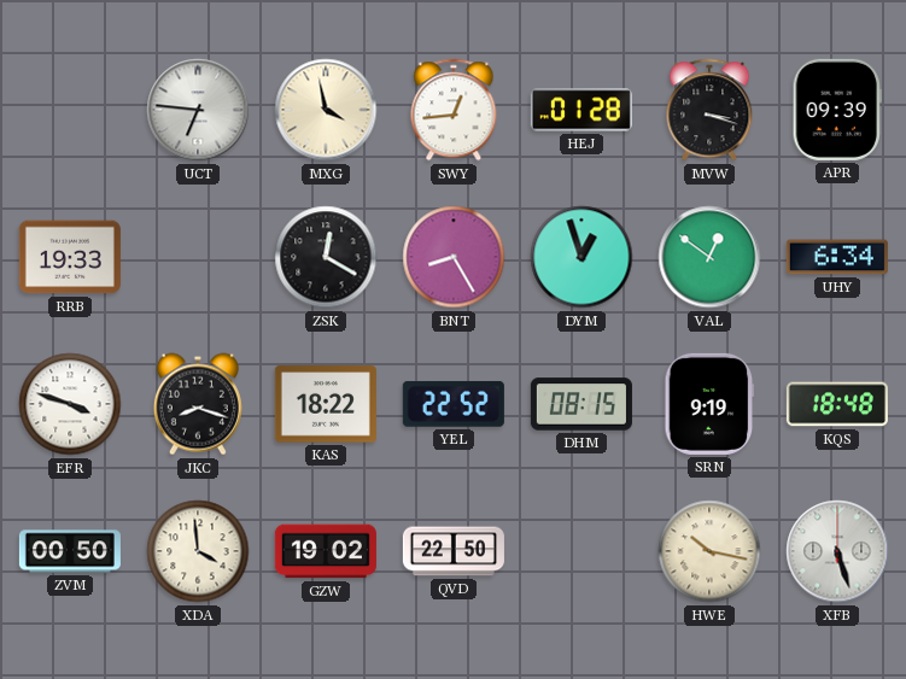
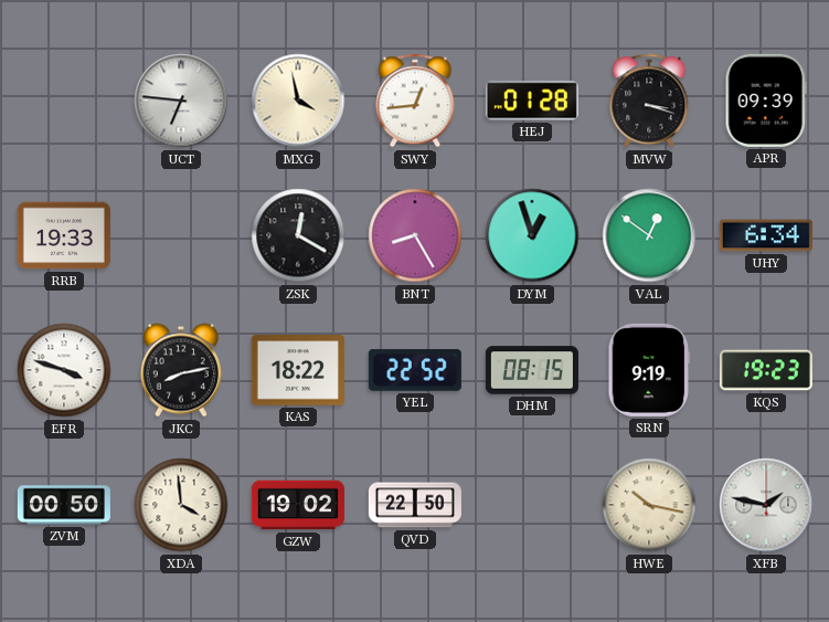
JKC: 8:18 -> 8:13 (181, 370)
KQS: 18:48 -> 19:23 (766, 370)
XFB: 5:27 -> 1:47 (766, 505)
